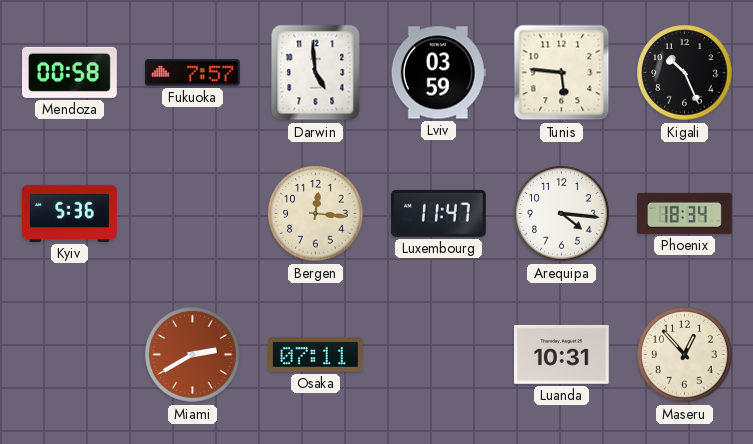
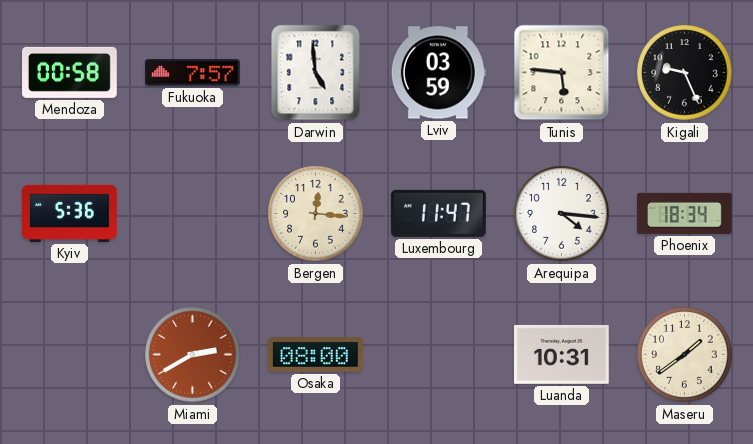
Kigali: 10:26 -> 9:26 (685, 73)
Osaka: 07:11 -> 08:00 (316, 355)
Maseru: 12:53 -> 1:39 (685, 355)
